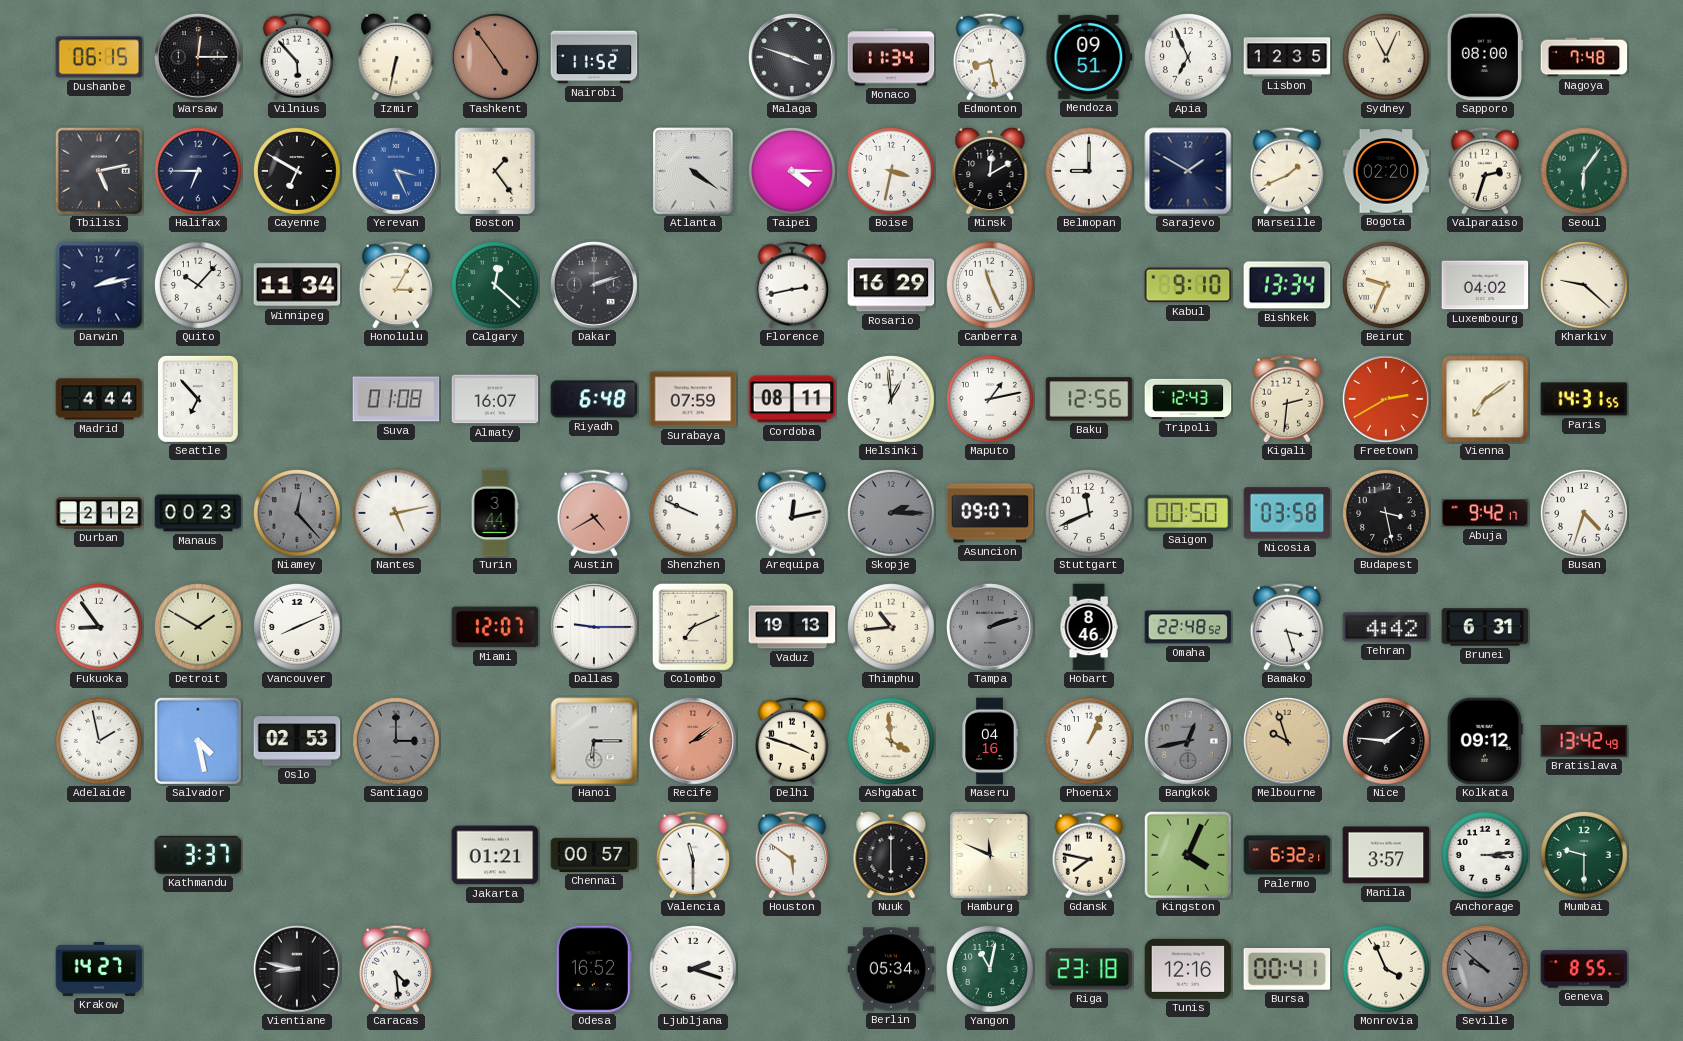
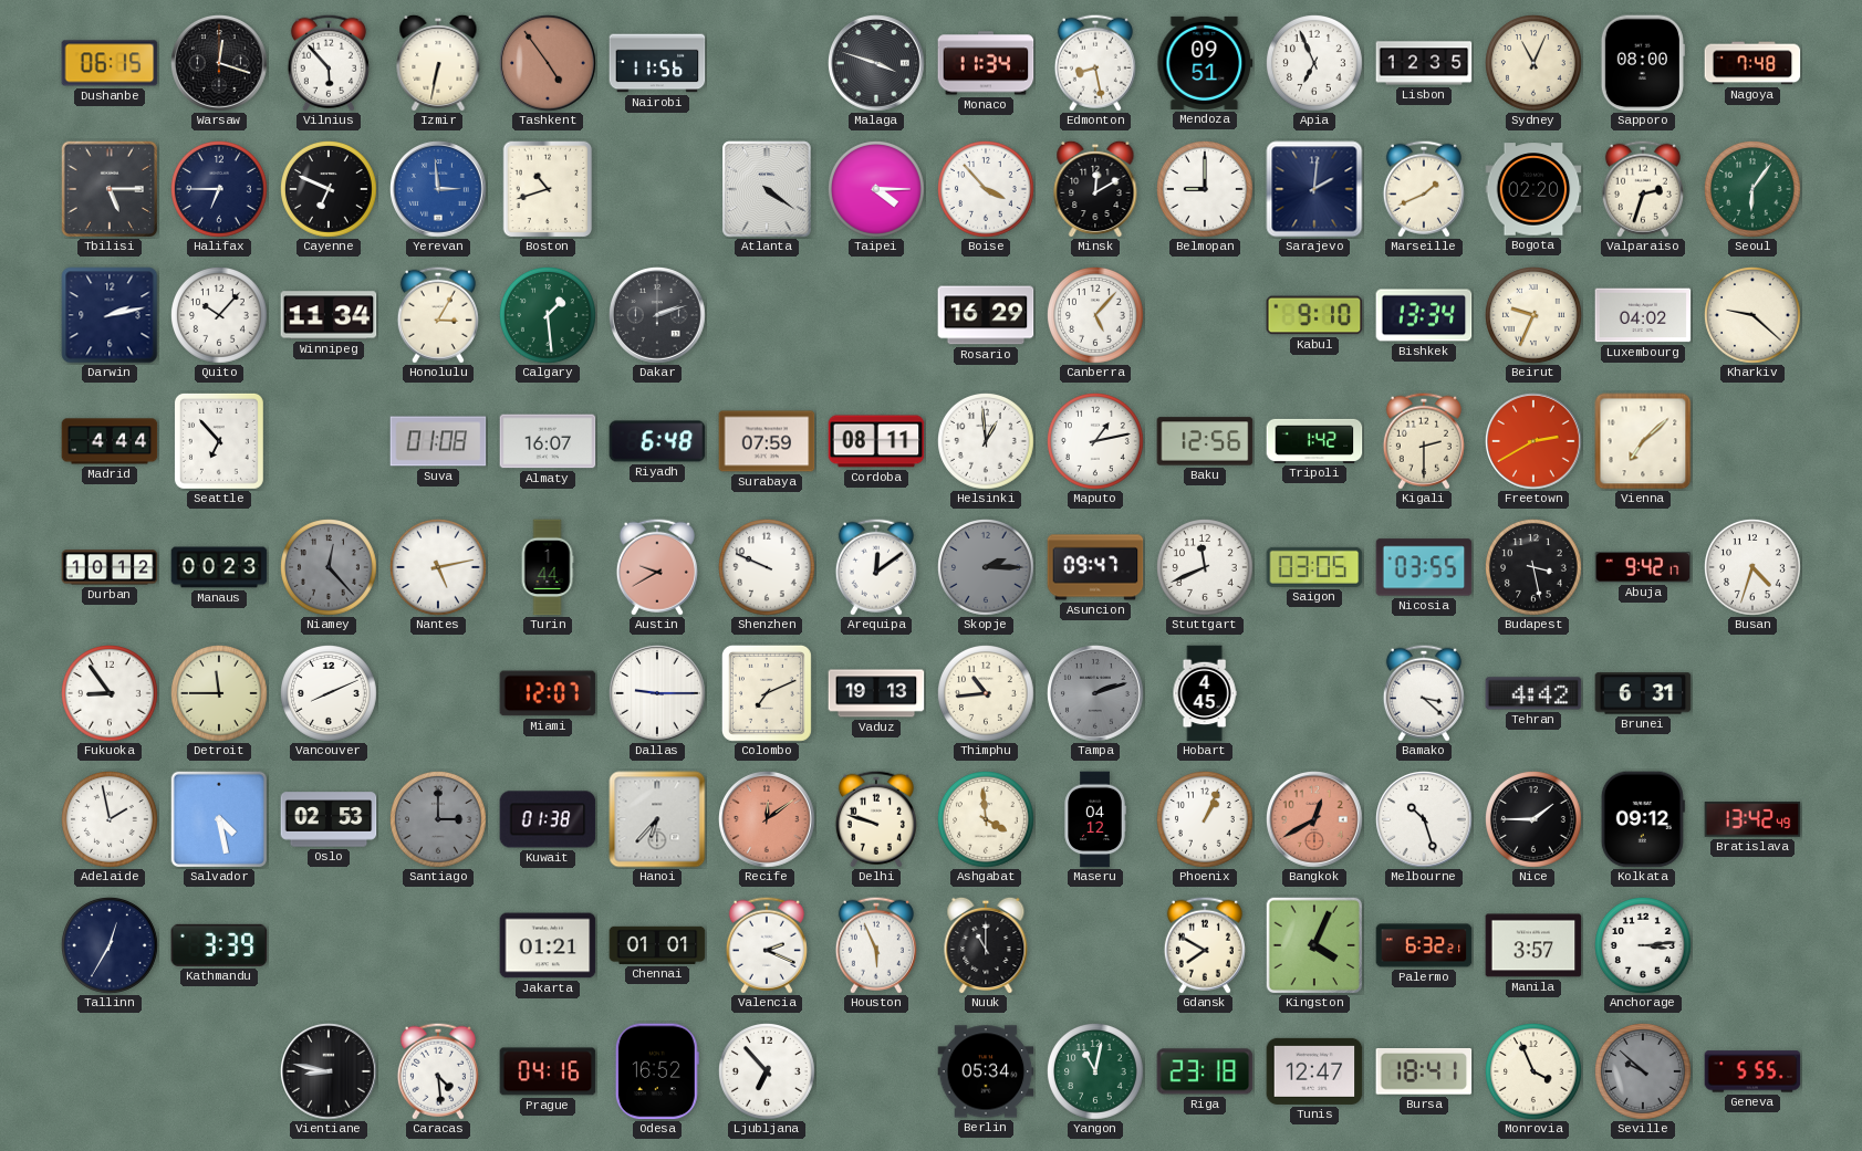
Warsaw: 12:15 -> 12:18 (220, 64)
Nairobi: 11:52 -> 11:56 (657, 63)
Tbilisi: 5:13 -> 5:15 (110, 188)
Cayenne: 6:50 -> 6:49 (330, 190)
Yerevan: 3:26 -> 2:59 (439, 190)
Boston: 1:24 -> 10:42 (548, 189)
Boise: 3:32 -> 3:53 (987, 190)
Sarajevo: 1:50 -> 2:01 (1314, 189)
Calgary: 12:22 -> 1:29 (549, 316)
Florence: 2:43 -> none (792, 285)
Canberra: 11:26 -> 5:07 (1096, 316)
Tripoli: 12:43 -> 1:42 (1314, 441)
Kigali: 2:31 -> 2:30 (1424, 441)
Vienna: 7:09 -> 7:08 (1643, 441)
Paris: 14:31 -> none (1584, 399)
Durban: 2:12 -> 10:12 (110, 567)
Turin: 3:44 -> 1:44 (548, 567)
Austin: 4:40 -> 9:40 (657, 567)
Arequipa: 12:13 -> 12:09 (876, 567)
Asuncion: 09:07 -> 09:47 (1095, 567)
Saigon: 00:50 -> 03:05 (1314, 567)
Nicosia: 03:58 -> 03:55 (1424, 567)
Detroit: 1:50 -> 11:45 (220, 694)
Hobart: 8:46 -> 4:45 (1205, 693)
Omaha: 22:48 -> none (1188, 627)
Bamako: 3:27 -> 3:22 (1424, 693)
Kuwait: none -> 01:38 (548, 819)
Hanoi: 6:15 -> 6:37 (657, 819)
Recife: 2:09 -> 12:09 (768, 820)
Delhi: 3:48 -> 9:48 (876, 819)
Maseru: 04:16 -> 04:12 (1095, 819)
Bangkok: 12:43 -> 12:40 (1315, 820)
Bangkok dial: grey -> salmon (1315, 820)
Melbourne: 9:57 -> 10:27 (1425, 820)
Melbourne dial: champagne -> white (1425, 820)
Nice: 1:46 -> 1:45 (1535, 820)
Tallinn: none -> 12:35 (111, 946)
Kathmandu: 3:37 -> 3:39 (219, 945)
Chennai: 00:57 -> 01:01 (657, 945)
Valencia: 11:30 -> 2:19 (767, 945)
Houston: 5:51 -> 5:56 (876, 945)
Nuuk: 6:00 -> 11:00 (986, 945)
Hamburg: 11:49 -> none (990, 855)
Gdansk: 7:47 -> 7:50 (1205, 945)
Mumbai: 9:30 -> none (1585, 856)
Krakow: 14:27 -> none (99, 969)
Prague: none -> 04:16 (548, 1071)
Ljubljana: 2:18 -> 6:53 (768, 1072)
Tunis: 12:16 -> 12:47 (1314, 1071)
Bursa: 00:41 -> 18:41 (1424, 1072)
Geneva: 8:55 -> 5:55 (1752, 1071)
